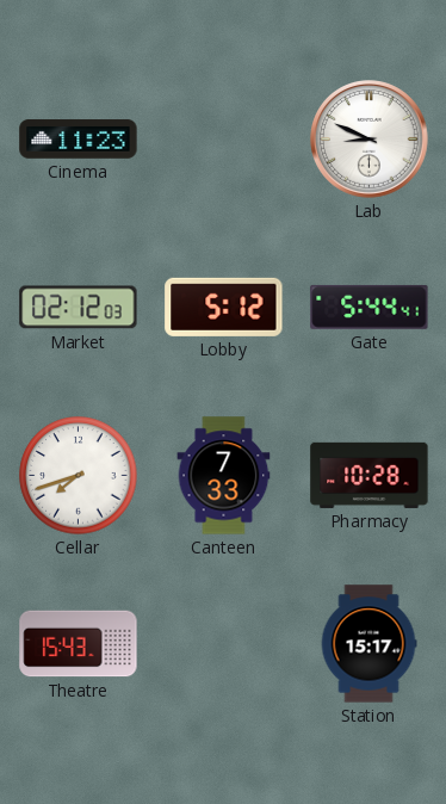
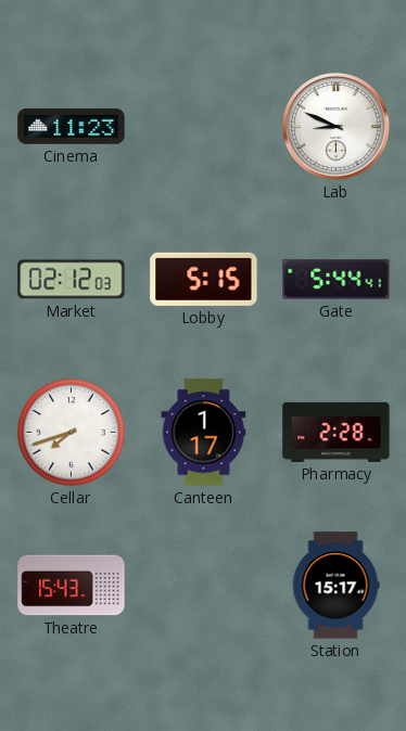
Lobby: 5:12 -> 5:15 (204, 279)
Canteen: 7:33 -> 1:17 (204, 433)
Pharmacy: 10:28 -> 2:28 (337, 432)
